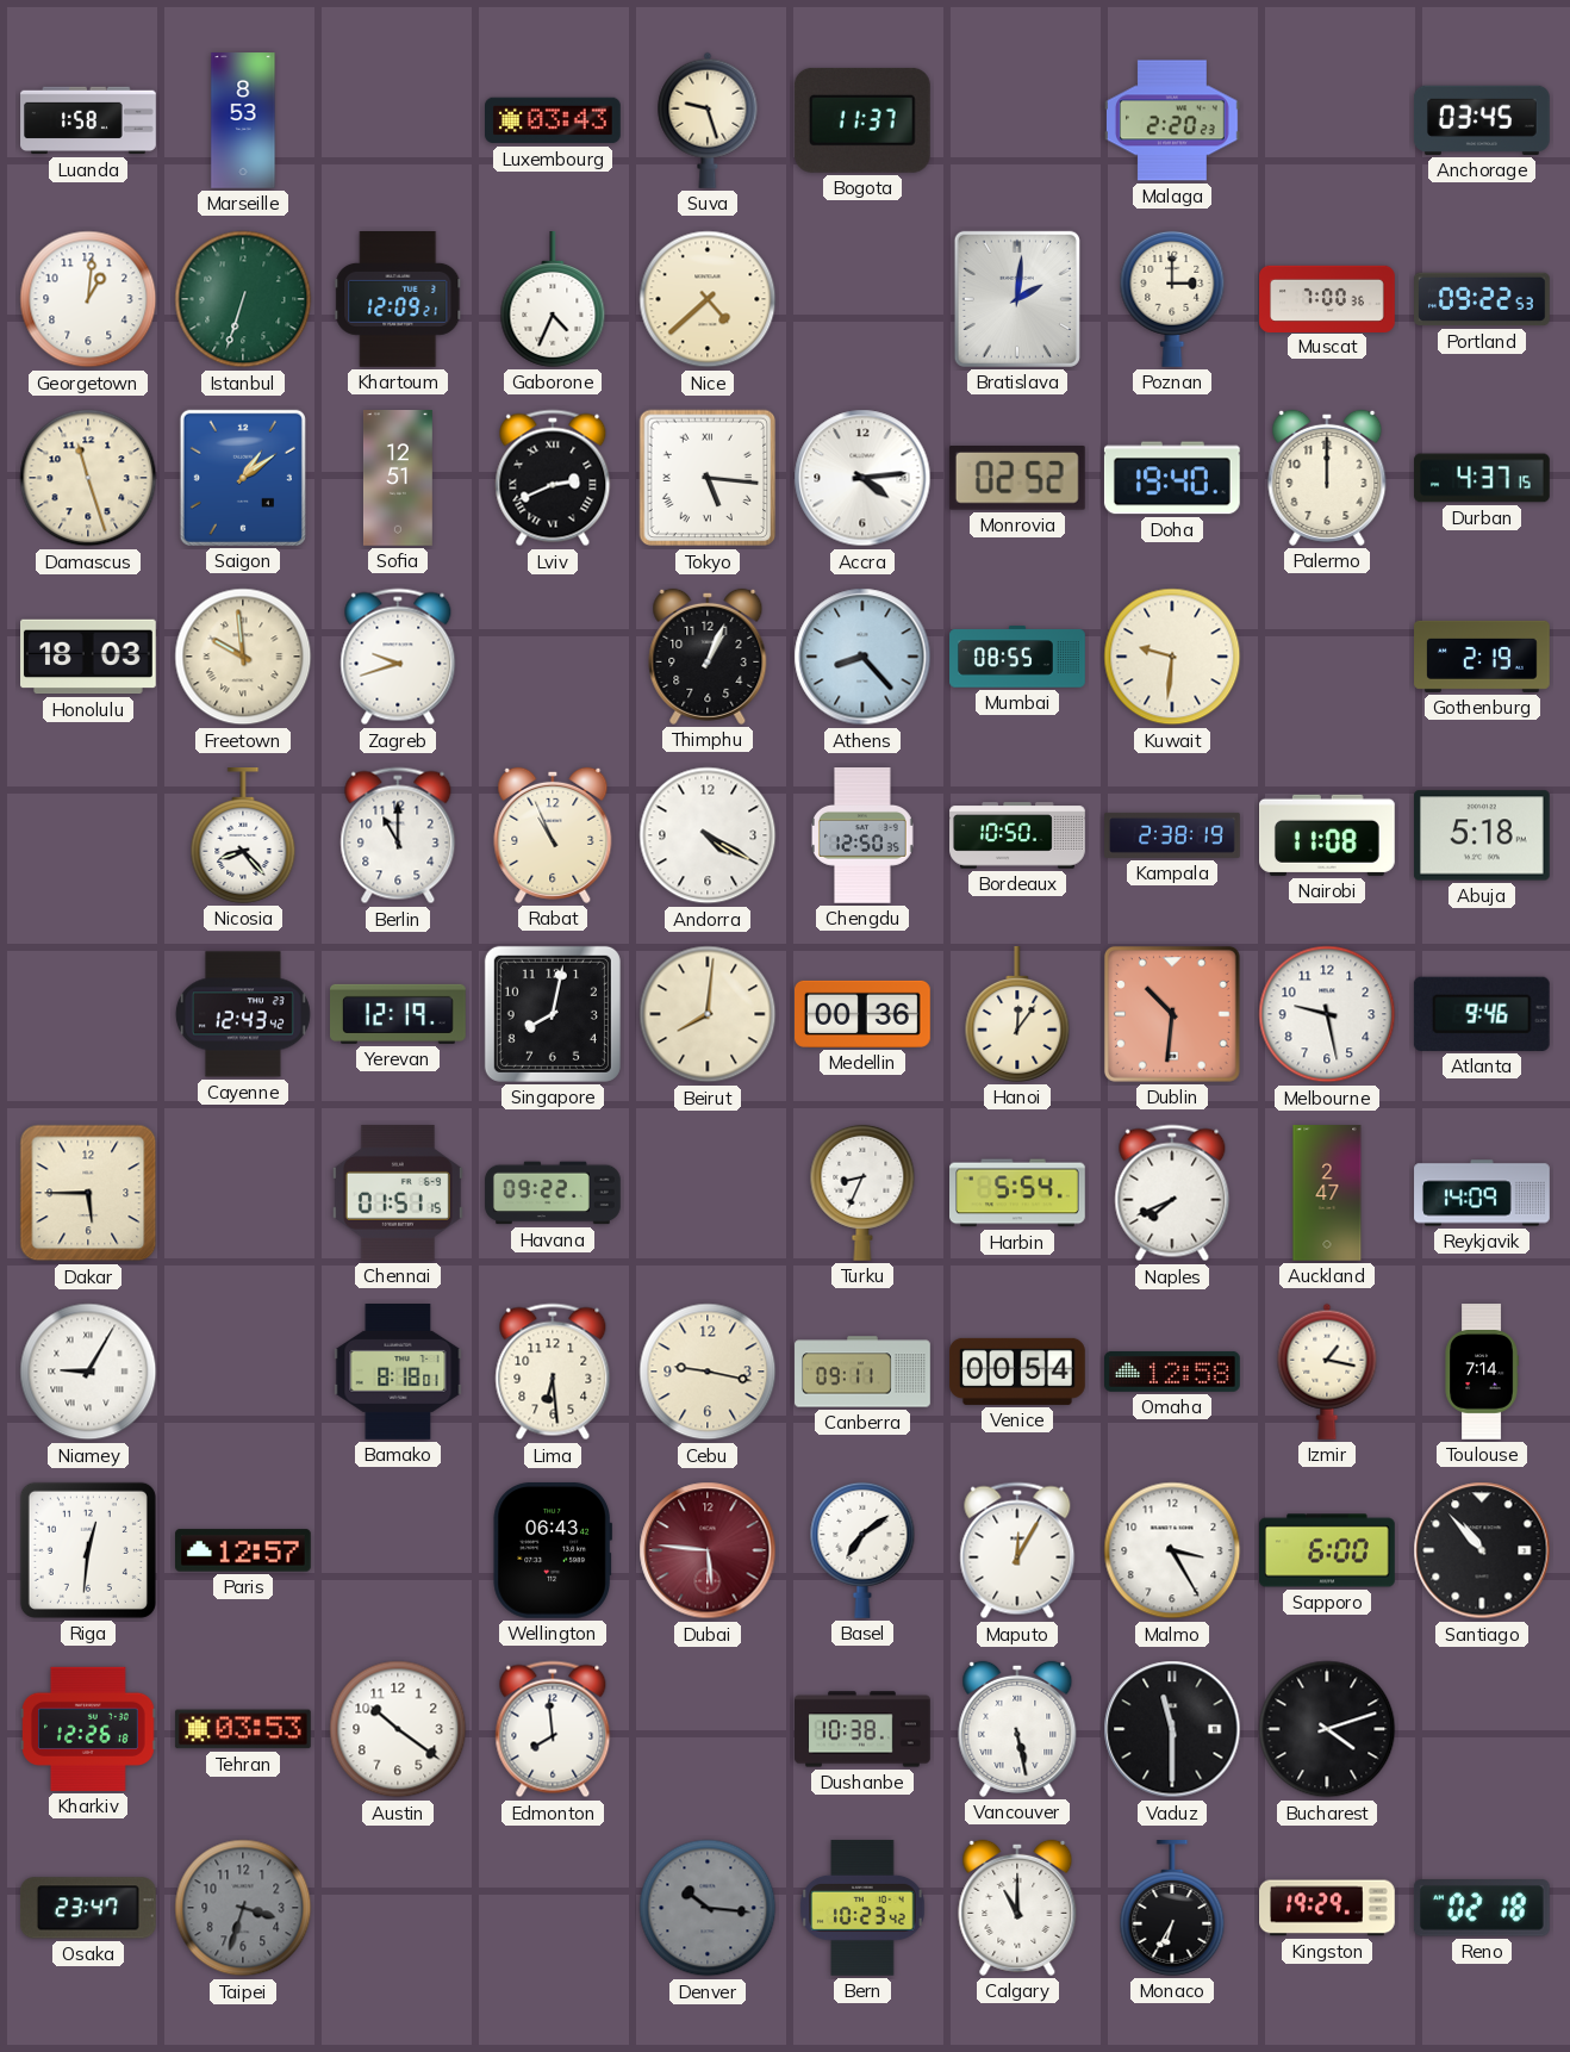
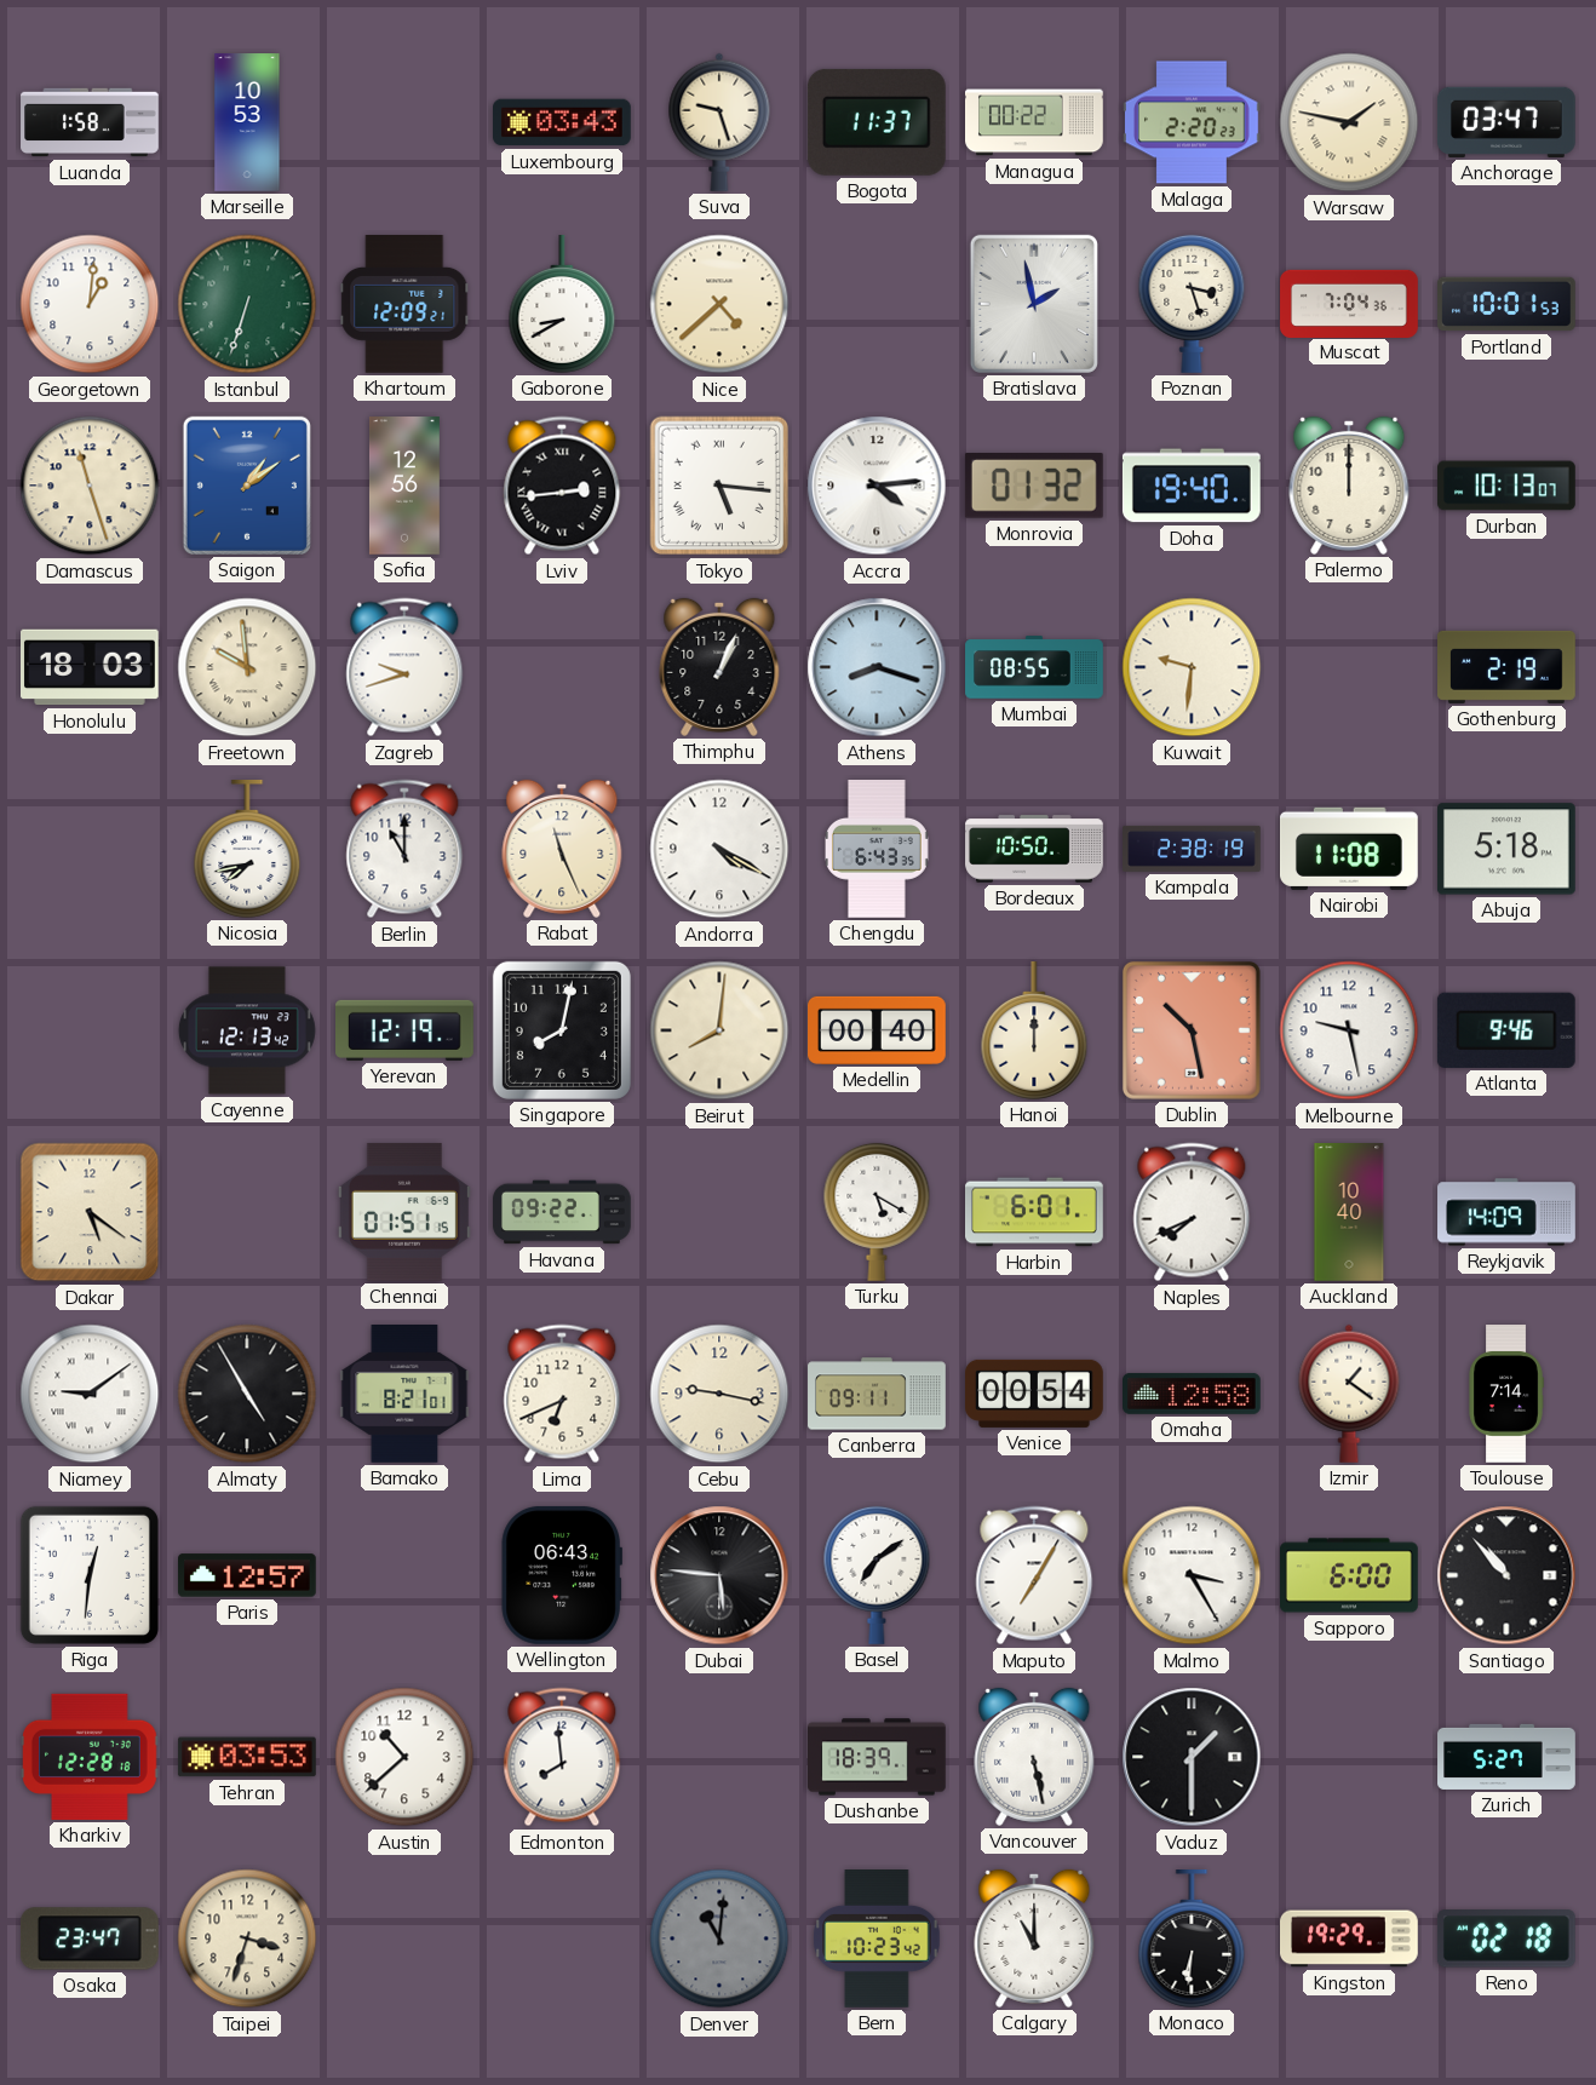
Marseille: 8:53 -> 10:53 (247, 122)
Managua: none -> 00:22 (1035, 122)
Warsaw: none -> 1:47 (1349, 122)
Anchorage: 03:45 -> 03:47 (1506, 122)
Gaborone: 4:34 -> 8:40 (562, 305)
Bratislava: 2:01 -> 1:58 (1034, 304)
Poznan: 3:00 -> 3:27 (1192, 304)
Muscat: 7:00 -> 7:04 (1349, 303)
Portland: 09:22 -> 10:01 (1508, 304)
Sofia: 12:51 -> 12:56 (404, 486)
Lviv: 2:41 -> 2:44 (562, 486)
Monrovia: 02:52 -> 01:32 (1034, 486)
Durban: 4:37 -> 10:13 (1506, 486)
Athens: 8:23 -> 8:18 (877, 667)
Nicosia: 8:23 -> 7:43 (247, 850)
Rabat: 10:56 -> 11:26 (562, 849)
Chengdu: 12:50 -> 6:43 (877, 850)
Cayenne: 12:43 -> 12:13 (247, 1030)
Medellin: 00:36 -> 00:40 (878, 1030)
Hanoi: 12:06 -> 12:00 (1034, 1032)
Dublin: 10:31 -> 10:28 (1192, 1030)
Dakar: 5:45 -> 5:21 (90, 1212)
Turku: 8:34 -> 5:20 (877, 1212)
Harbin: 5:54 -> 6:01 (1034, 1212)
Auckland: 2:47 -> 10:40 (1349, 1212)
Niamey: 9:05 -> 9:09 (90, 1394)
Almaty: none -> 4:55 (247, 1394)
Bamako: 8:18 -> 8:21 (404, 1395)
Lima: 6:29 -> 6:41 (562, 1394)
Izmir: 1:17 -> 1:21 (1349, 1394)
Dubai dial: burgundy -> black (719, 1575)
Maputo: 12:05 -> 7:05 (1034, 1575)
Kharkiv: 12:26 -> 12:28 (91, 1757)
Austin: 10:21 -> 10:38 (404, 1757)
Dushanbe: 10:38 -> 18:39 (878, 1757)
Vaduz: 11:30 -> 1:30 (1192, 1757)
Bucharest: 4:12 -> none (1327, 1729)
Zurich: none -> 5:27 (1506, 1757)
Taipei dial: grey -> cream (247, 1938)
Denver: 10:16 -> 11:01 (719, 1938)
Monaco: 6:35 -> 6:31 (1192, 1940)
